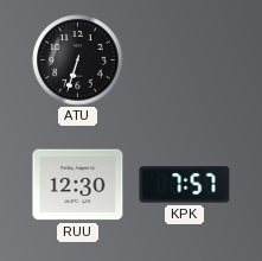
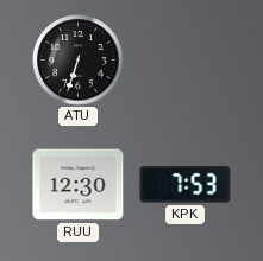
KPK: 7:57 -> 7:53 (186, 185)
